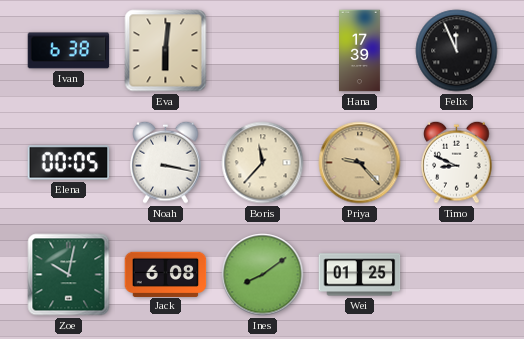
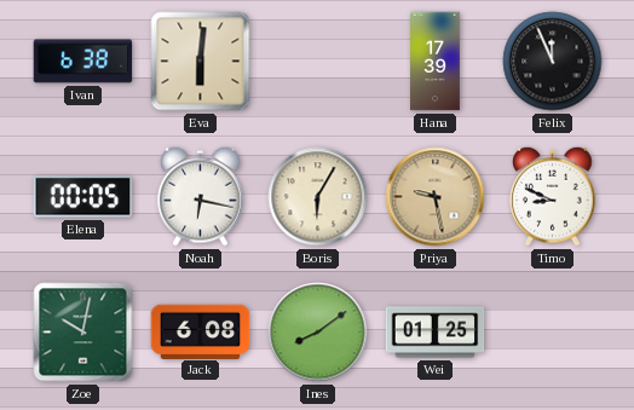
Noah: 3:17 -> 6:17 (201, 196)
Boris: 11:37 -> 6:05 (318, 197)
Priya: 9:23 -> 9:28 (436, 197)
